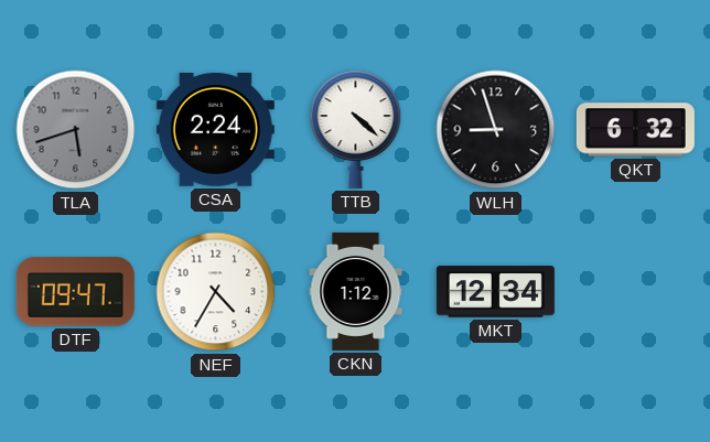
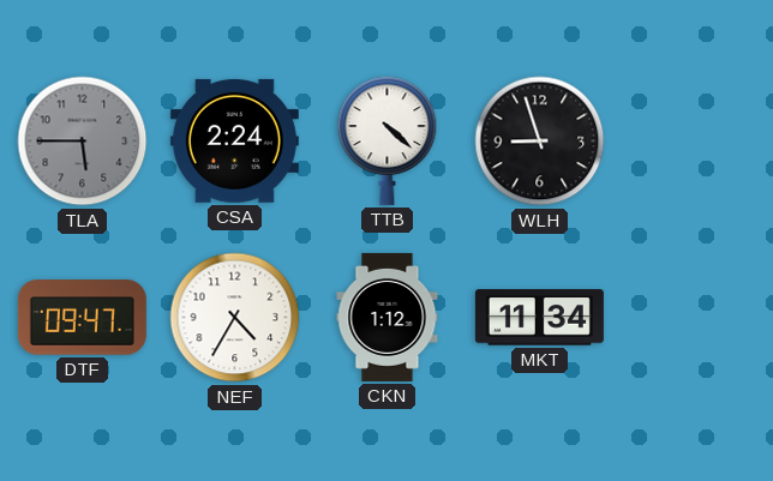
TLA: 5:42 -> 5:45 (83, 142)
QKT: 6:32 -> none (635, 130)
MKT: 12:34 -> 11:34 (539, 318)
